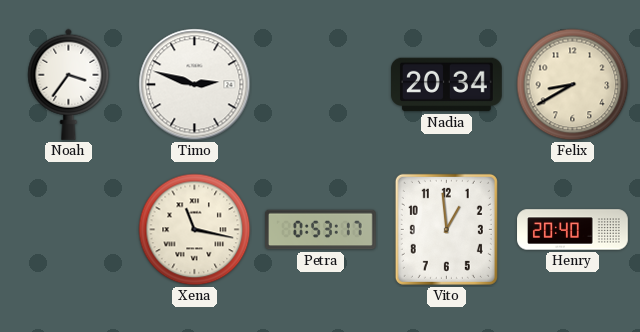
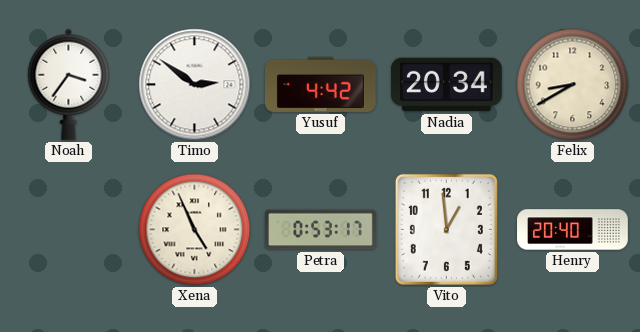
Timo: 2:48 -> 2:51 (195, 85)
Yusuf: none -> 4:42 (321, 84)
Xena: 11:17 -> 4:56 (195, 230)
